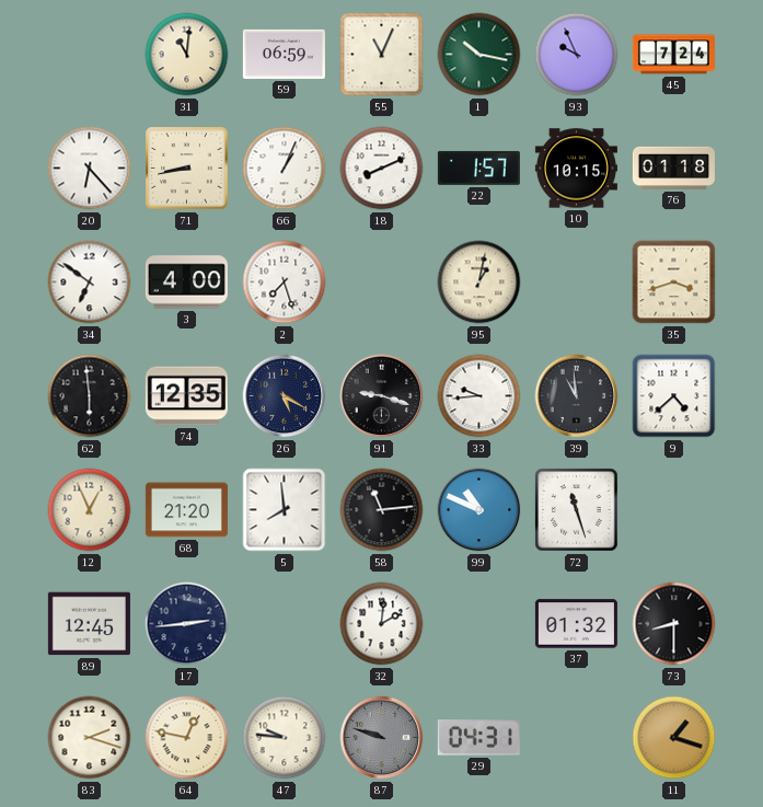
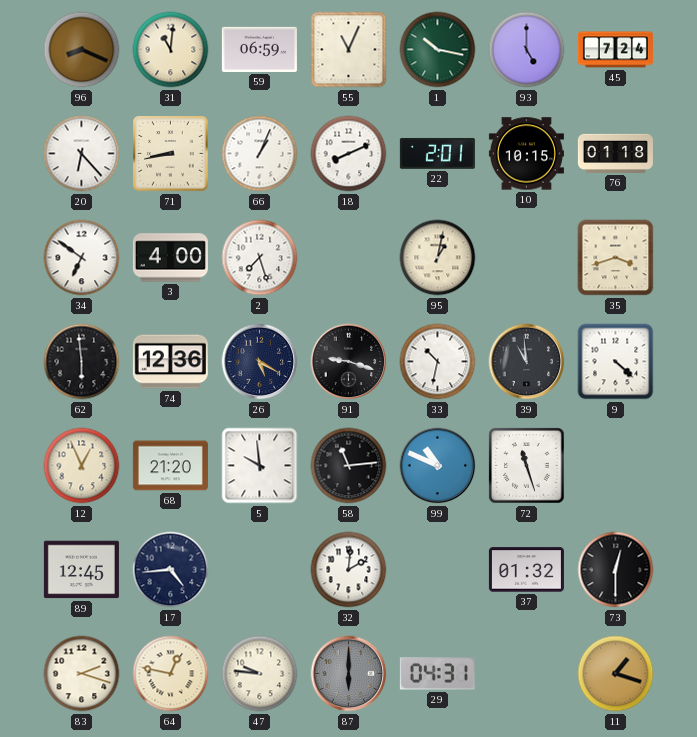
96: none -> 8:19 (82, 50)
93: 9:56 -> 5:00 (527, 50)
22: 1:57 -> 2:01 (437, 153)
74: 12:35 -> 12:36 (170, 362)
33: 9:44 -> 10:32 (438, 362)
9: 4:38 -> 4:22 (616, 362)
5: 7:59 -> 9:59 (260, 466)
17: 2:44 -> 4:44 (171, 570)
73: 8:30 -> 12:30 (616, 570)
87: 9:48 -> 6:00 (349, 674)
